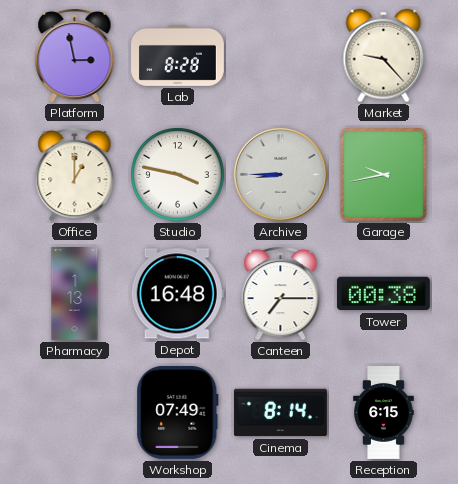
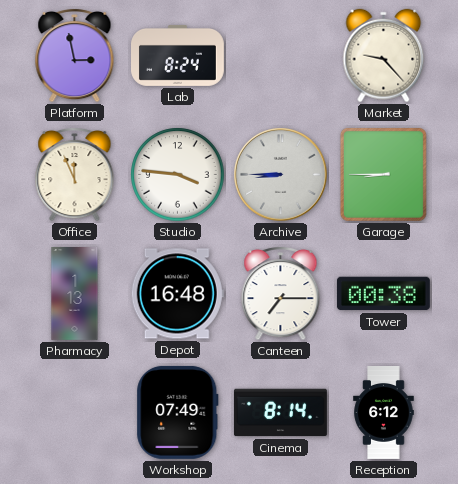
Lab: 8:28 -> 8:24 (178, 56)
Office: 1:00 -> 11:56 (75, 174)
Studio: 3:47 -> 3:46 (178, 175)
Garage: 9:43 -> 8:45 (383, 174)
Reception: 6:15 -> 6:12 (384, 413)
